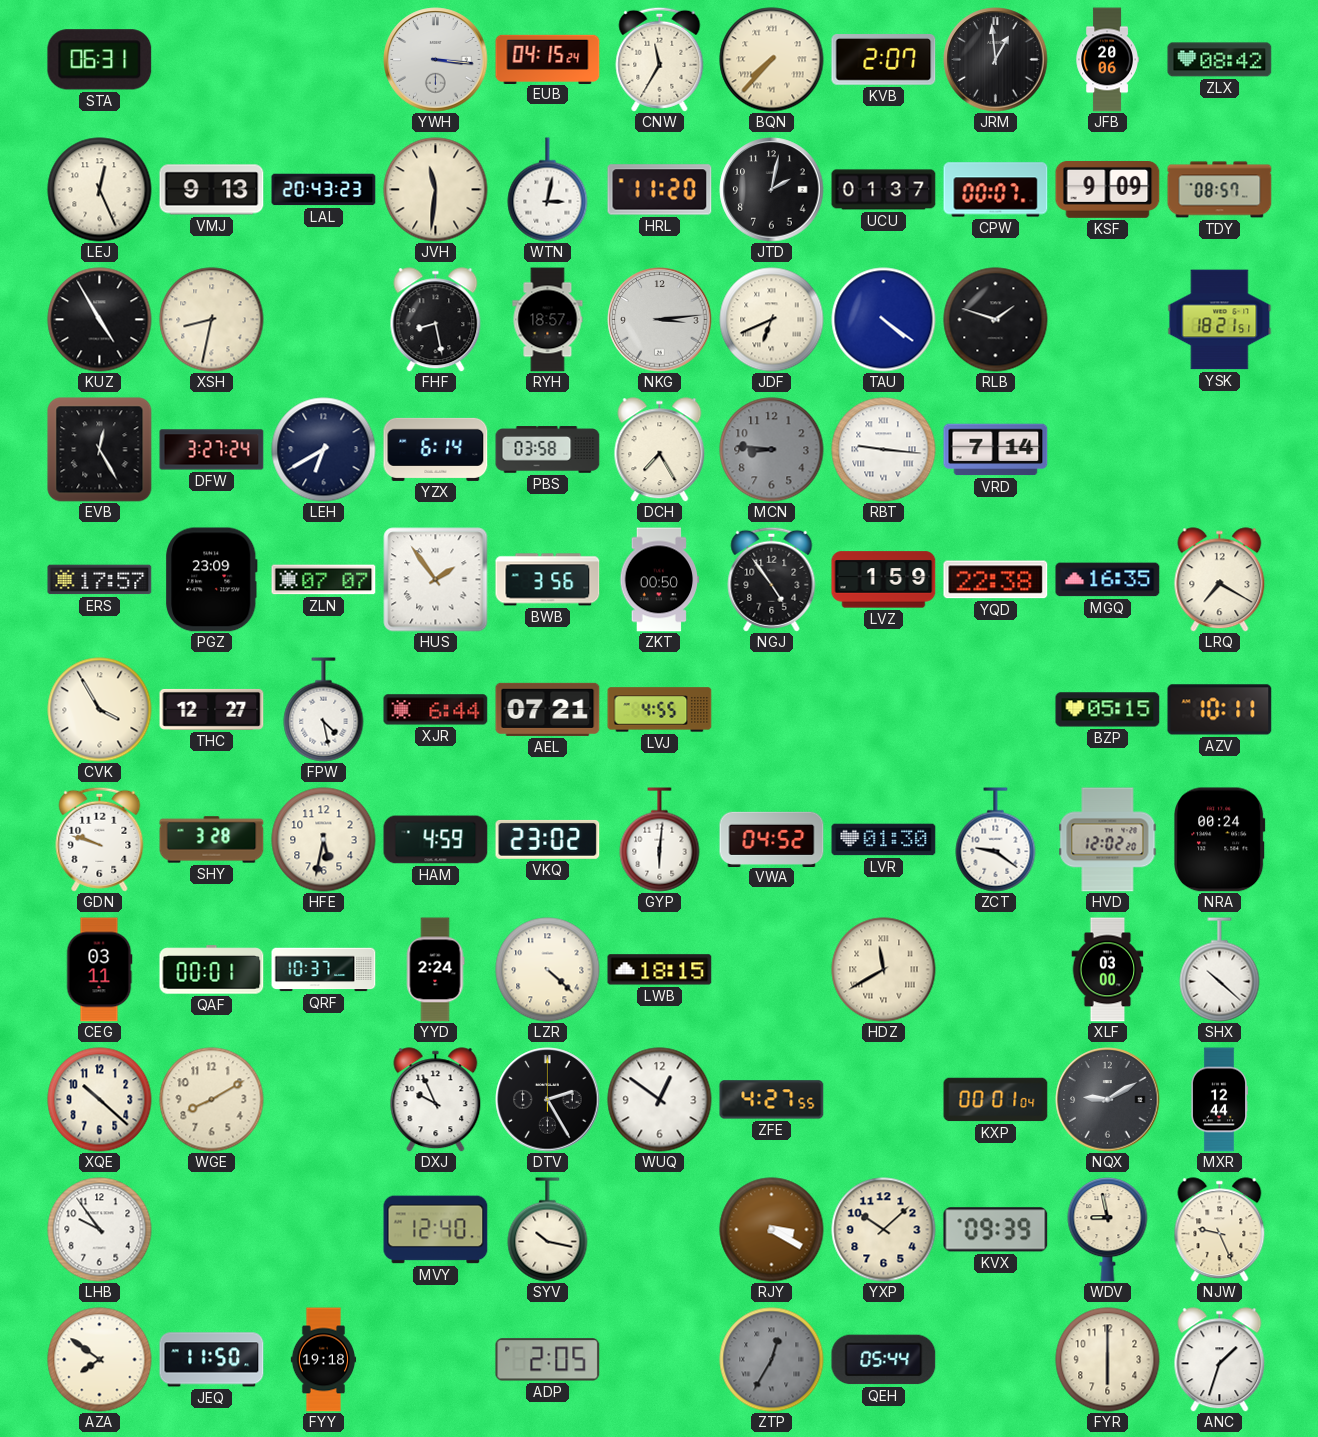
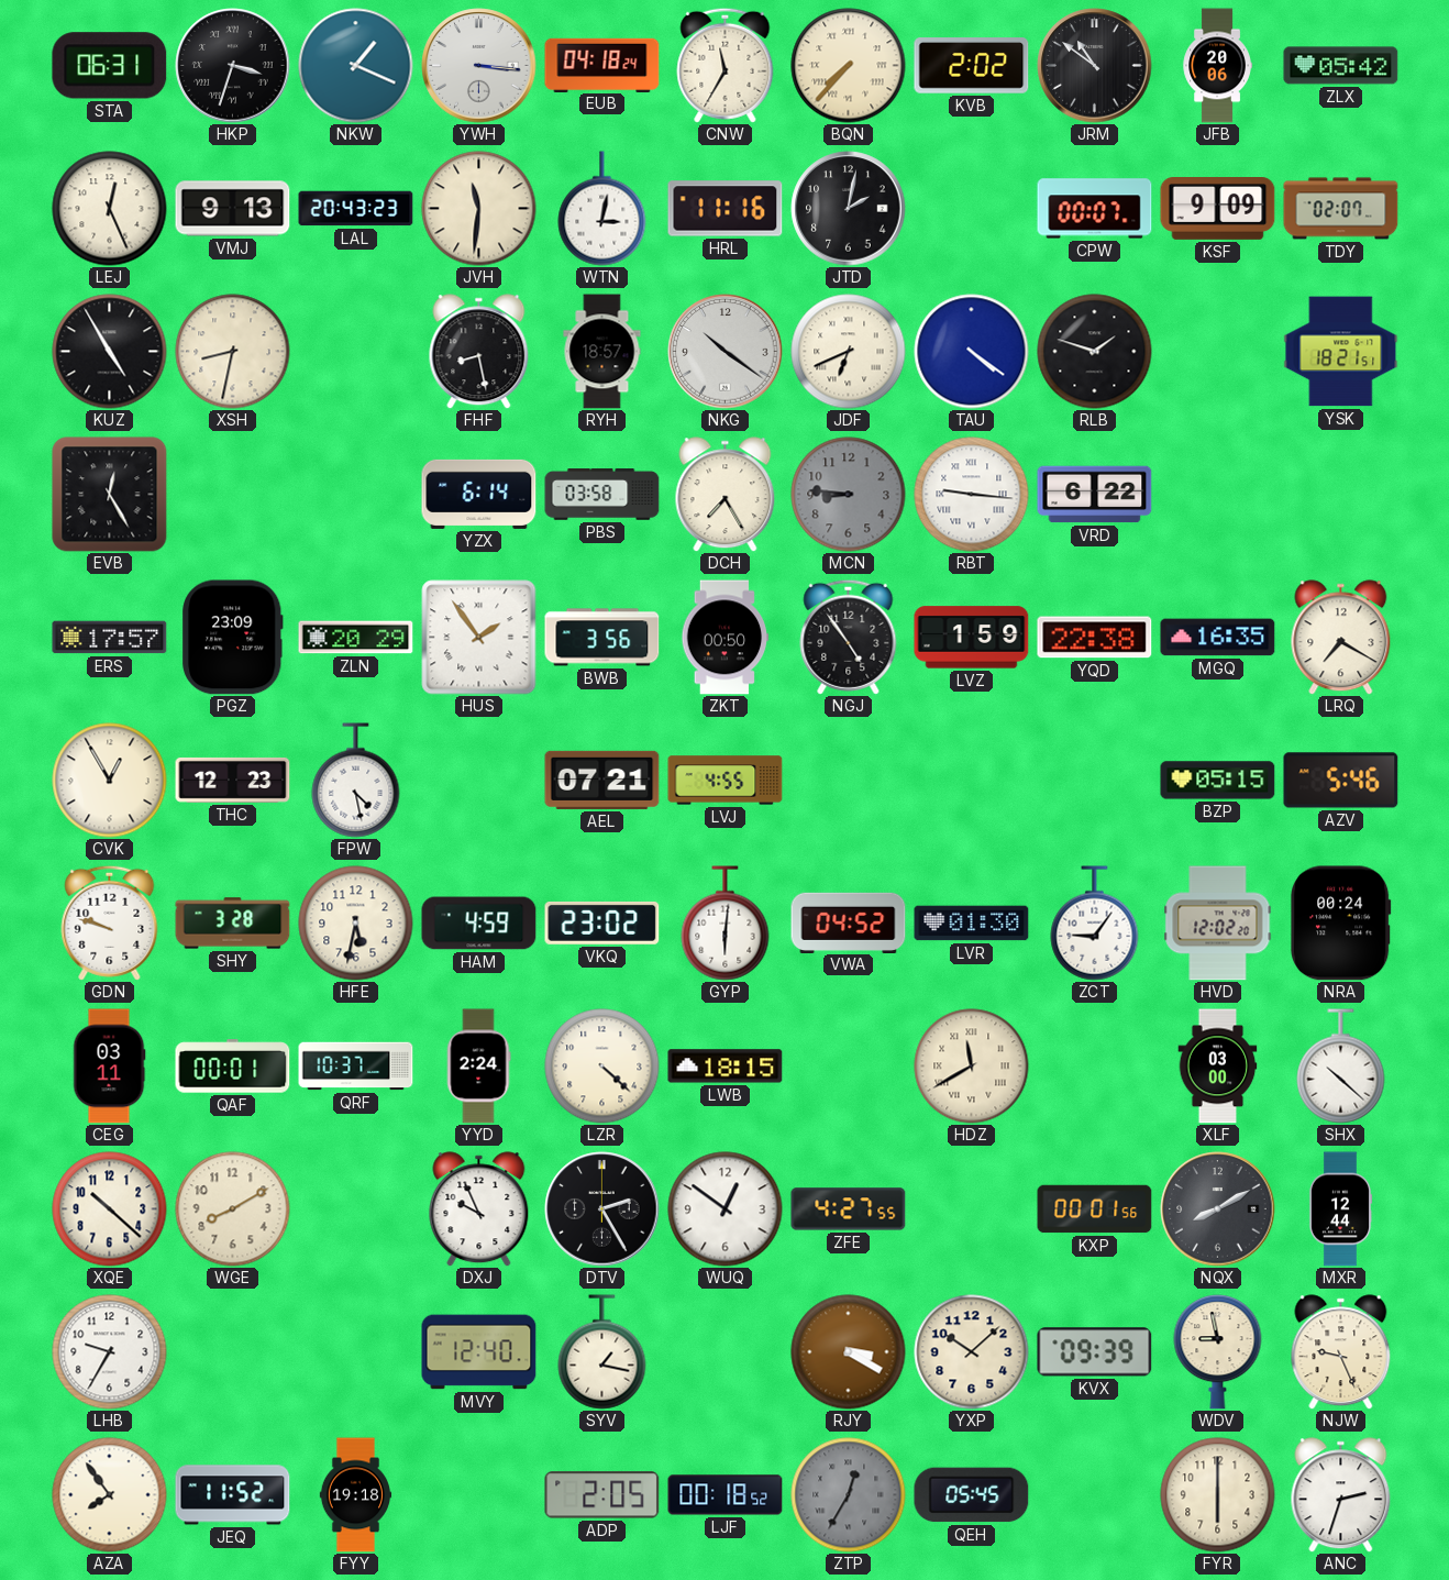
HKP: none -> 3:33 (233, 66)
NKW: none -> 1:19 (356, 66)
EUB: 04:15 -> 04:18 (602, 65)
KVB: 2:07 -> 2:02 (972, 66)
JRM: 12:59 -> 10:51 (1095, 66)
ZLX: 08:42 -> 05:42 (1341, 66)
HRL: 11:20 -> 11:16 (726, 209)
UCU: 01:37 -> none (884, 190)
TDY: 08:57 -> 02:07 (1341, 209)
NKG: 3:14 -> 10:21 (726, 352)
DFW: 3:27 -> none (212, 450)
LEH: 6:40 -> none (324, 450)
VRD: 7:14 -> 6:22 (1095, 495)
ZLN: 07:07 -> 20:29 (356, 638)
CVK: 3:55 -> 12:55 (110, 781)
THC: 12:27 -> 12:23 (233, 780)
XJR: 6:44 -> none (436, 710)
AZV: 10:11 -> 5:46 (1341, 781)
ZCT: 9:21 -> 9:06 (1095, 924)
KXP: 00:01:04 -> 00:01:56 (1095, 1209)
NQX: 9:10 -> 8:10 (1218, 1209)
LHB: 9:54 -> 9:35 (110, 1352)
SYV: 10:17 -> 1:17 (602, 1352)
AZA: 7:51 -> 7:54 (110, 1495)
JEQ: 11:50 -> 11:52 (233, 1495)
LJF: none -> 00:18 (726, 1495)
QEH: 05:44 -> 05:45 (972, 1495)
ANC: 1:33 -> 2:33 (1341, 1495)
